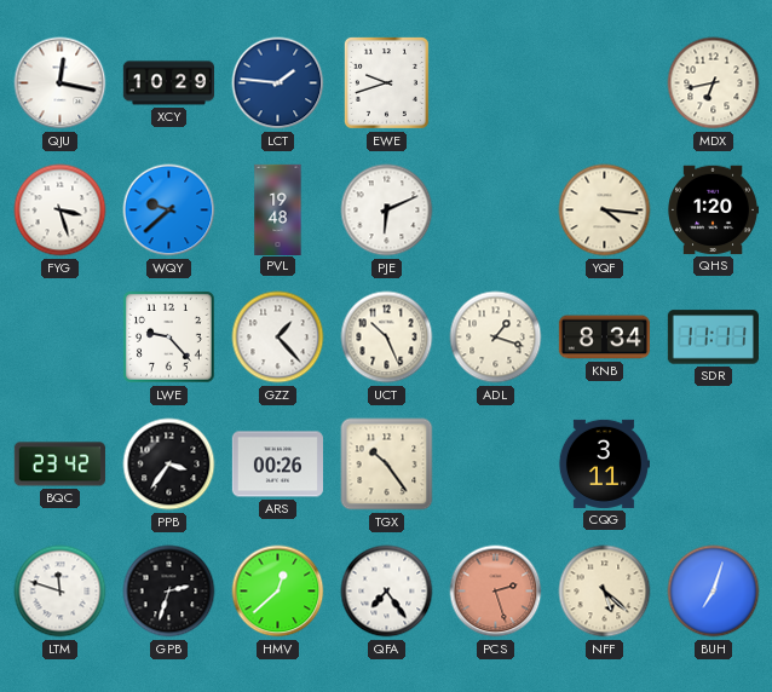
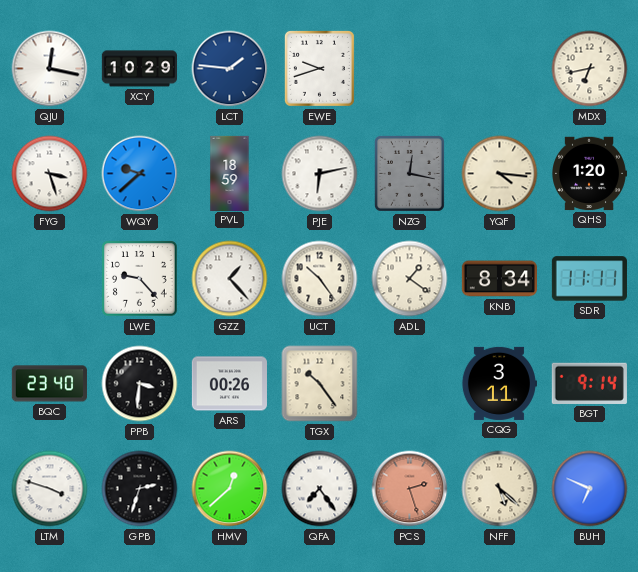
PVL: 19:48 -> 18:59 (230, 173)
PJE: 6:11 -> 6:13 (320, 174)
NZG: none -> 12:17 (409, 173)
UCT: 10:26 -> 10:24 (320, 279)
ADL: 1:18 -> 1:21 (410, 279)
BQC: 23:42 -> 23:40 (49, 384)
PPB: 3:36 -> 3:31 (140, 384)
BGT: none -> 9:14 (589, 383)
LTM: 11:48 -> 3:48 (50, 489)
BUH: 7:03 -> 6:49 (590, 489)
